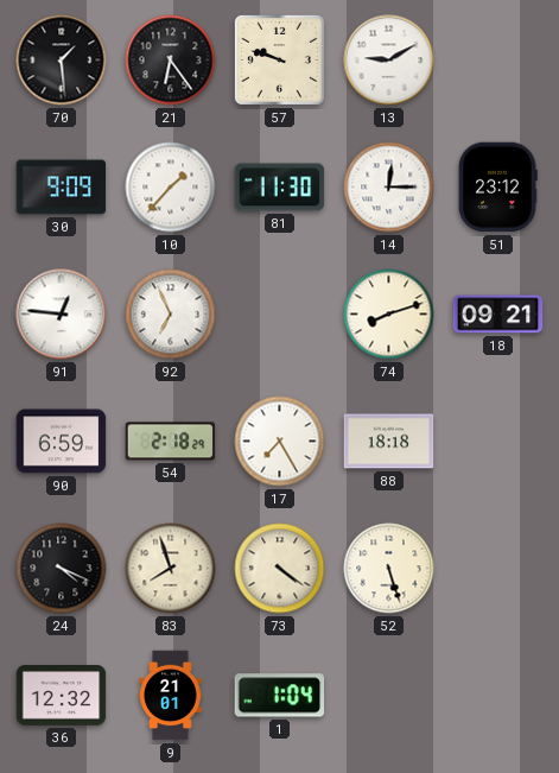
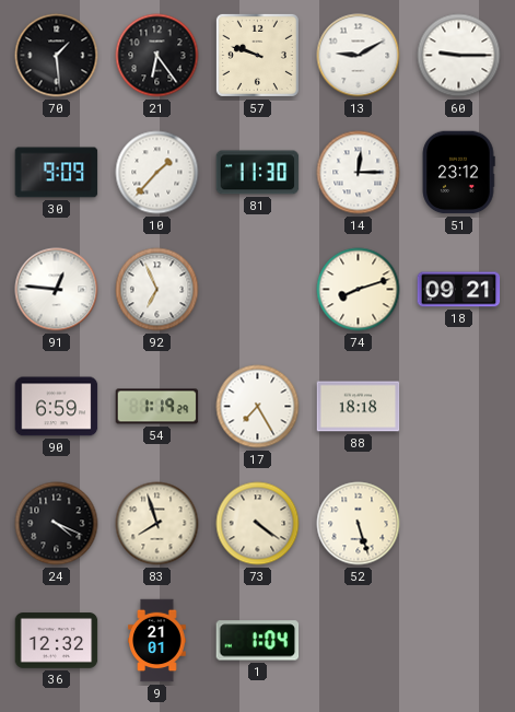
60: none -> 9:15 (459, 56)
54: 2:18 -> 1:19 (157, 407)
